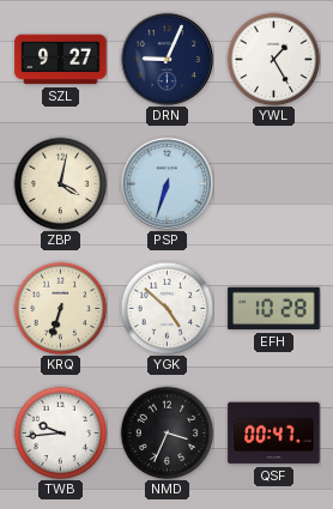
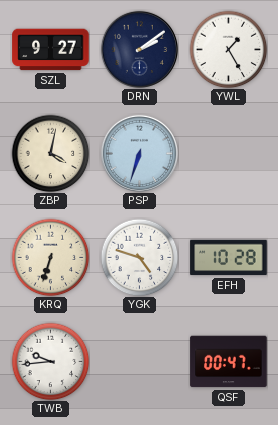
DRN: 9:04 -> 2:09 (139, 49)
YGK: 4:52 -> 4:48 (139, 257)
NMD: 3:34 -> none (166, 432)
